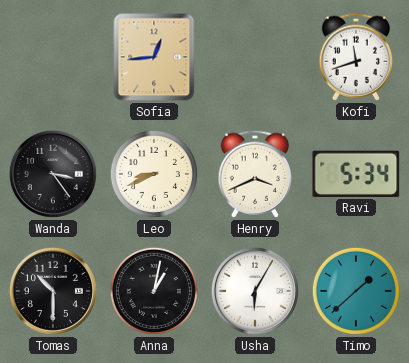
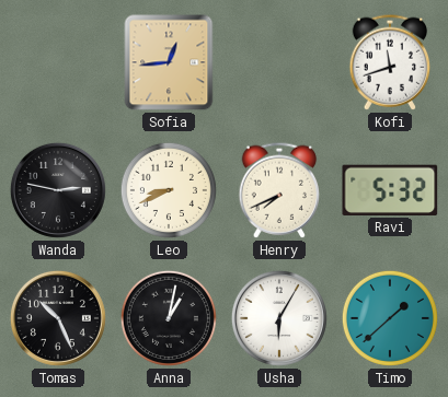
Wanda: 3:24 -> 2:47 (58, 190)
Henry: 3:41 -> 7:41 (279, 190)
Ravi: 5:34 -> 5:32 (390, 190)
Tomas: 10:30 -> 10:26 (58, 318)
